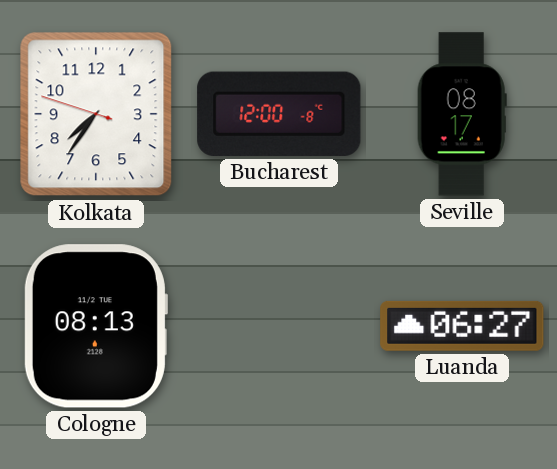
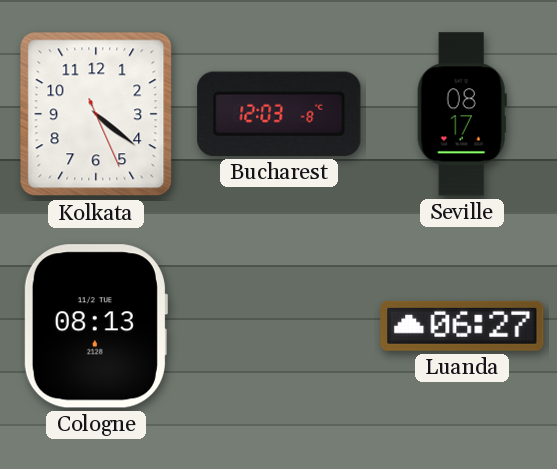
Kolkata: 7:35 -> 4:21 (96, 114)
Bucharest: 12:00 -> 12:03 (279, 114)
